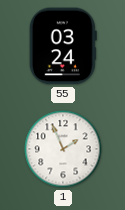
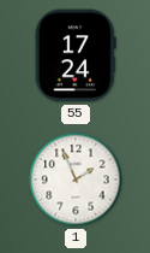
55: 03:24 -> 17:24 (76, 55)
